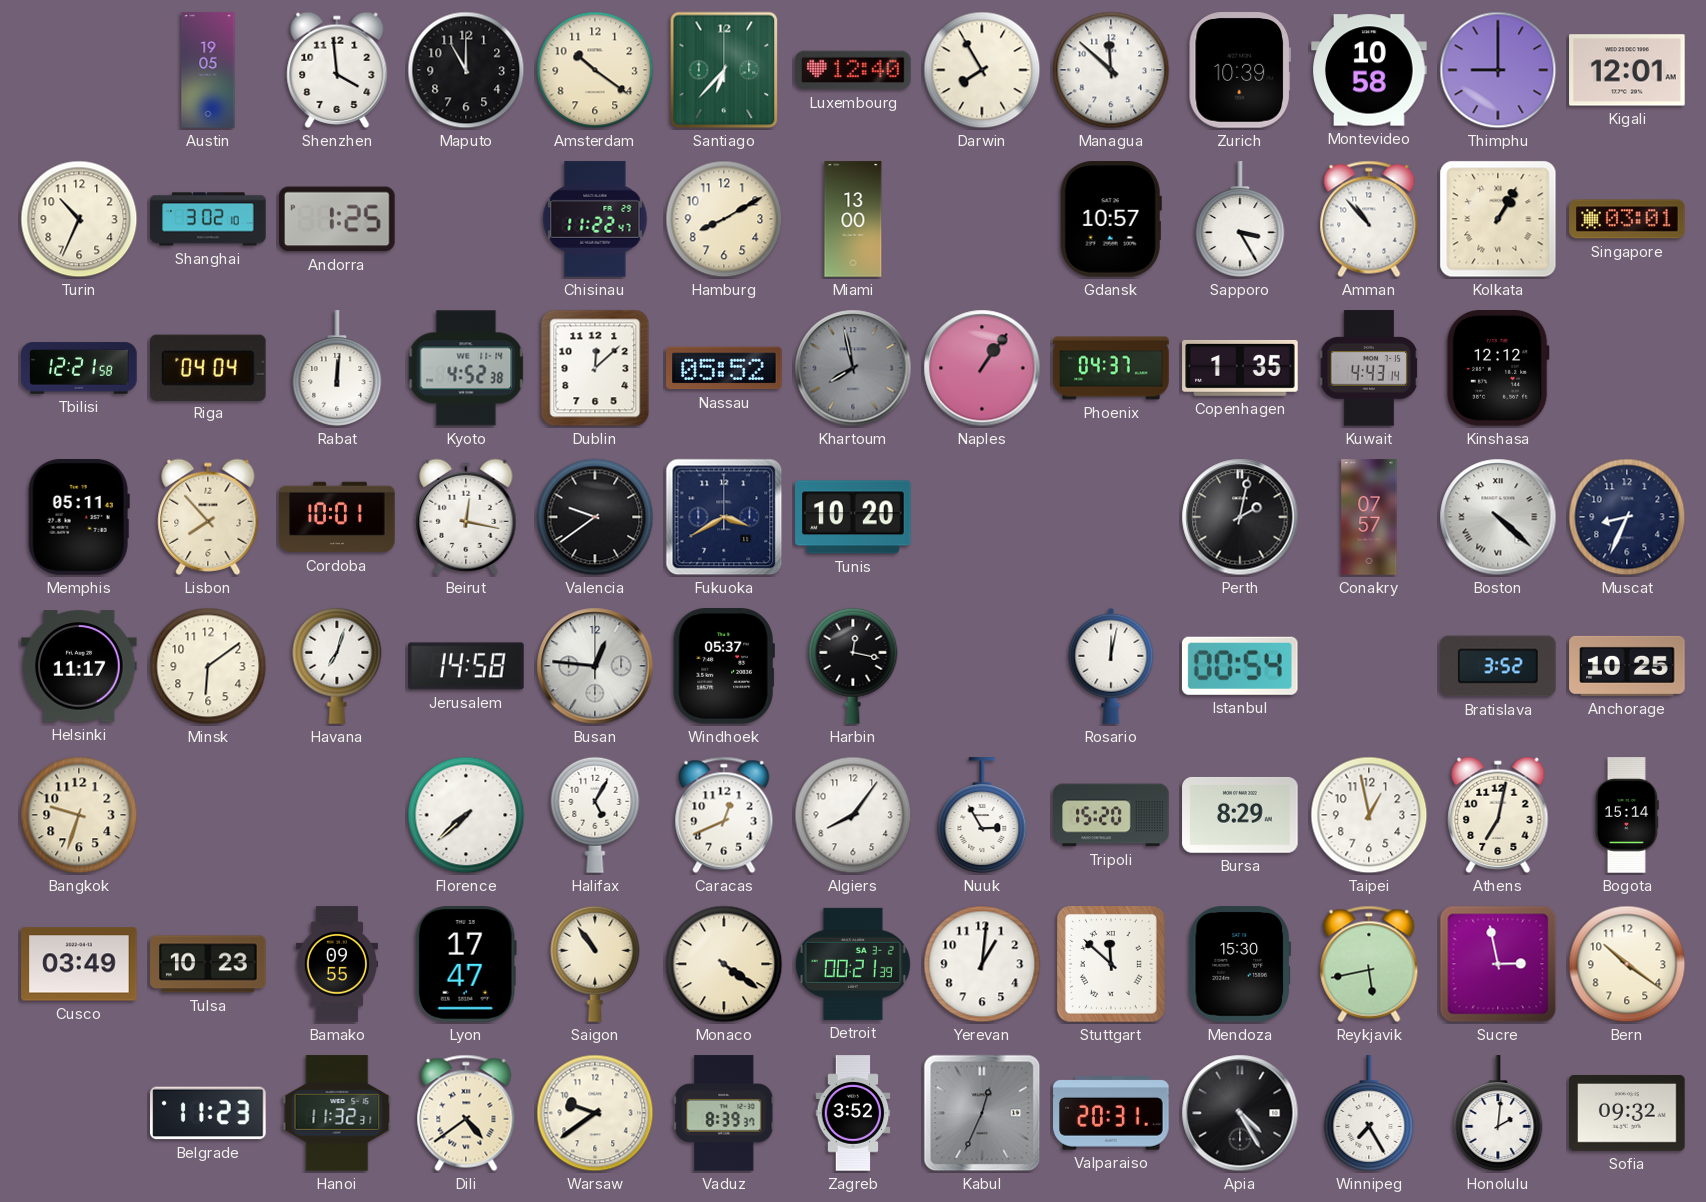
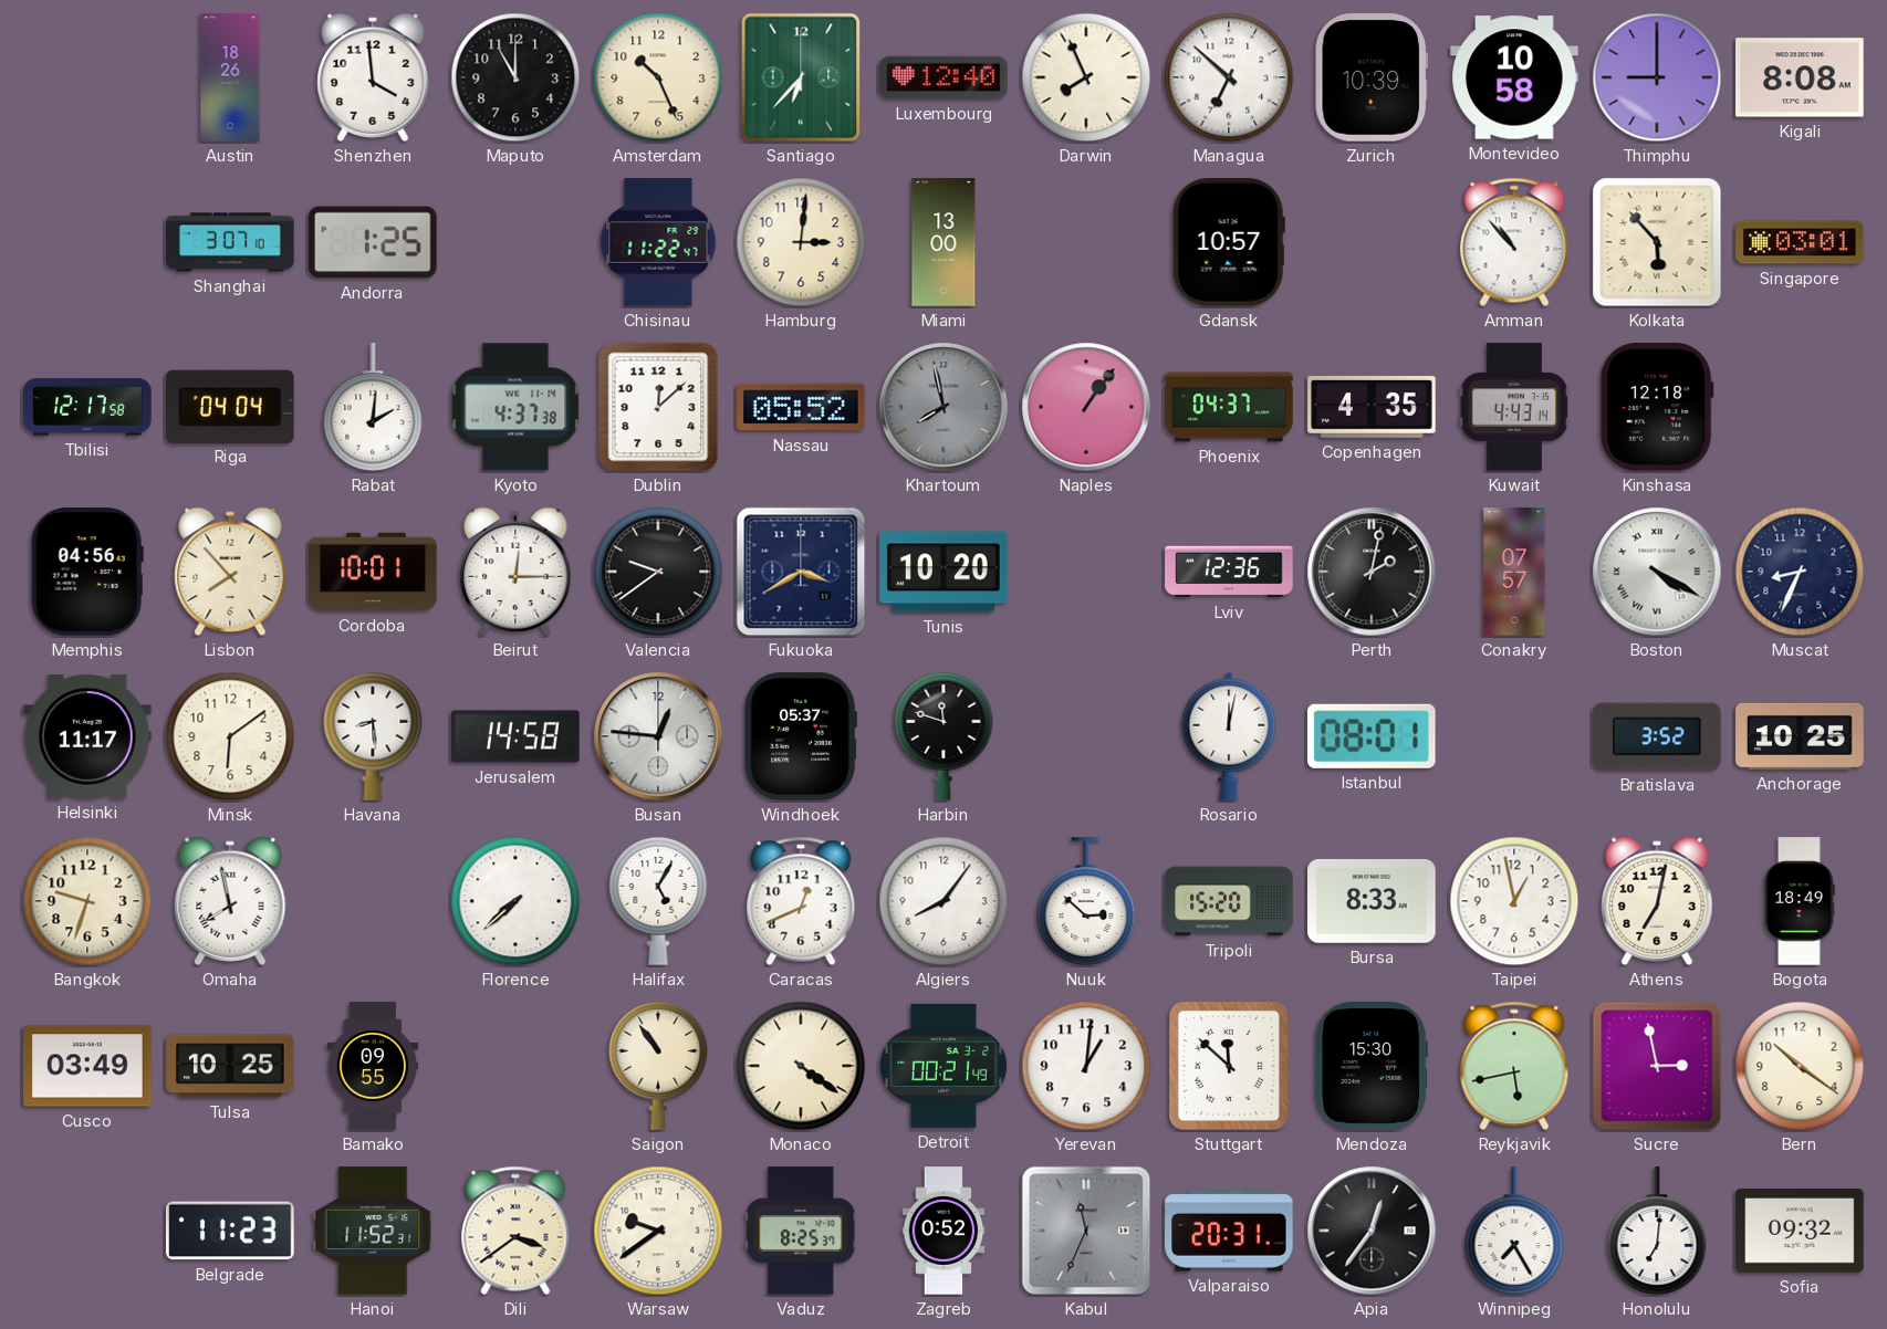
Austin: 19:05 -> 18:26 (230, 77)
Amsterdam: 10:21 -> 10:26 (658, 77)
Darwin: 7:55 -> 7:56 (1086, 77)
Managua: 11:52 -> 6:52 (1229, 77)
Kigali: 12:01 -> 8:08 (1800, 77)
Turin: 10:34 -> none (79, 219)
Shanghai: 3:02 -> 3:07 (230, 242)
Hamburg: 8:10 -> 3:01 (801, 242)
Sapporo: 3:25 -> none (1240, 219)
Kolkata: 1:05 -> 5:53 (1657, 242)
Tbilisi: 12:21 -> 12:17 (87, 407)
Rabat: 12:01 -> 2:01 (373, 407)
Kyoto: 4:52 -> 4:37 (515, 407)
Copenhagen: 1:35 -> 4:35 (1372, 407)
Kinshasa: 12:12 -> 12:18 (1657, 408)
Memphis: 05:11 -> 04:56 (87, 572)
Beirut: 12:17 -> 12:15 (515, 572)
Lviv: none -> 12:36 (1229, 572)
Boston: 4:22 -> 4:20 (1657, 572)
Havana: 7:03 -> 8:29 (373, 736)
Harbin: 12:17 -> 11:48 (943, 736)
Istanbul: 00:54 -> 08:01 (1372, 736)
Omaha: none -> 7:58 (230, 901)
Nuuk: 2:55 -> 2:52 (1086, 901)
Bursa: 8:29 -> 8:33 (1372, 901)
Bogota: 15:14 -> 18:49 (1800, 901)
Tulsa: 10:23 -> 10:25 (230, 1066)
Lyon: 17:47 -> none (466, 964)
Detroit: 00:21:39 -> 00:21:49 (943, 1066)
Hanoi: 11:32 -> 11:52 (373, 1231)
Dili: 4:39 -> 3:39 (515, 1231)
Vaduz: 8:39 -> 8:25 (801, 1231)
Zagreb: 3:52 -> 0:52 (943, 1231)
Kabul: 12:34 -> 11:34 (1086, 1231)
Apia: 4:25 -> 12:36 (1372, 1231)
Honolulu: 2:01 -> 7:01 (1657, 1231)
